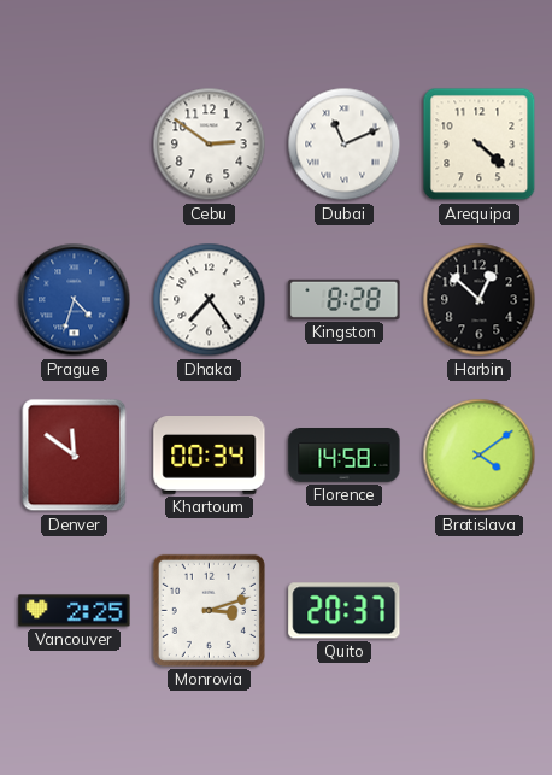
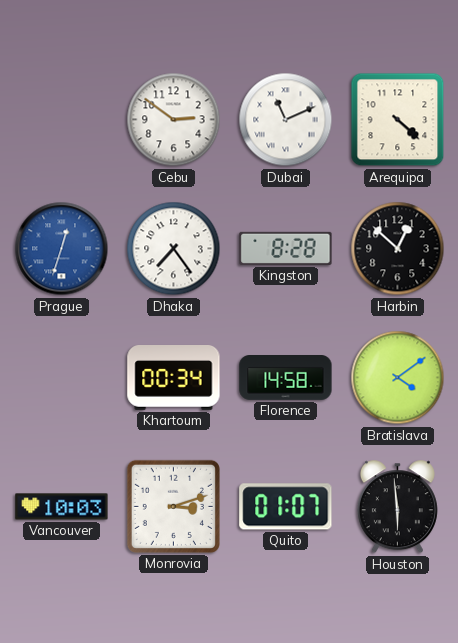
Prague: 4:33 -> 12:33 (62, 249)
Denver: 11:51 -> none (75, 456)
Vancouver: 2:25 -> 10:03 (62, 507)
Quito: 20:37 -> 01:07 (286, 507)
Houston: none -> 5:59 (397, 507)
